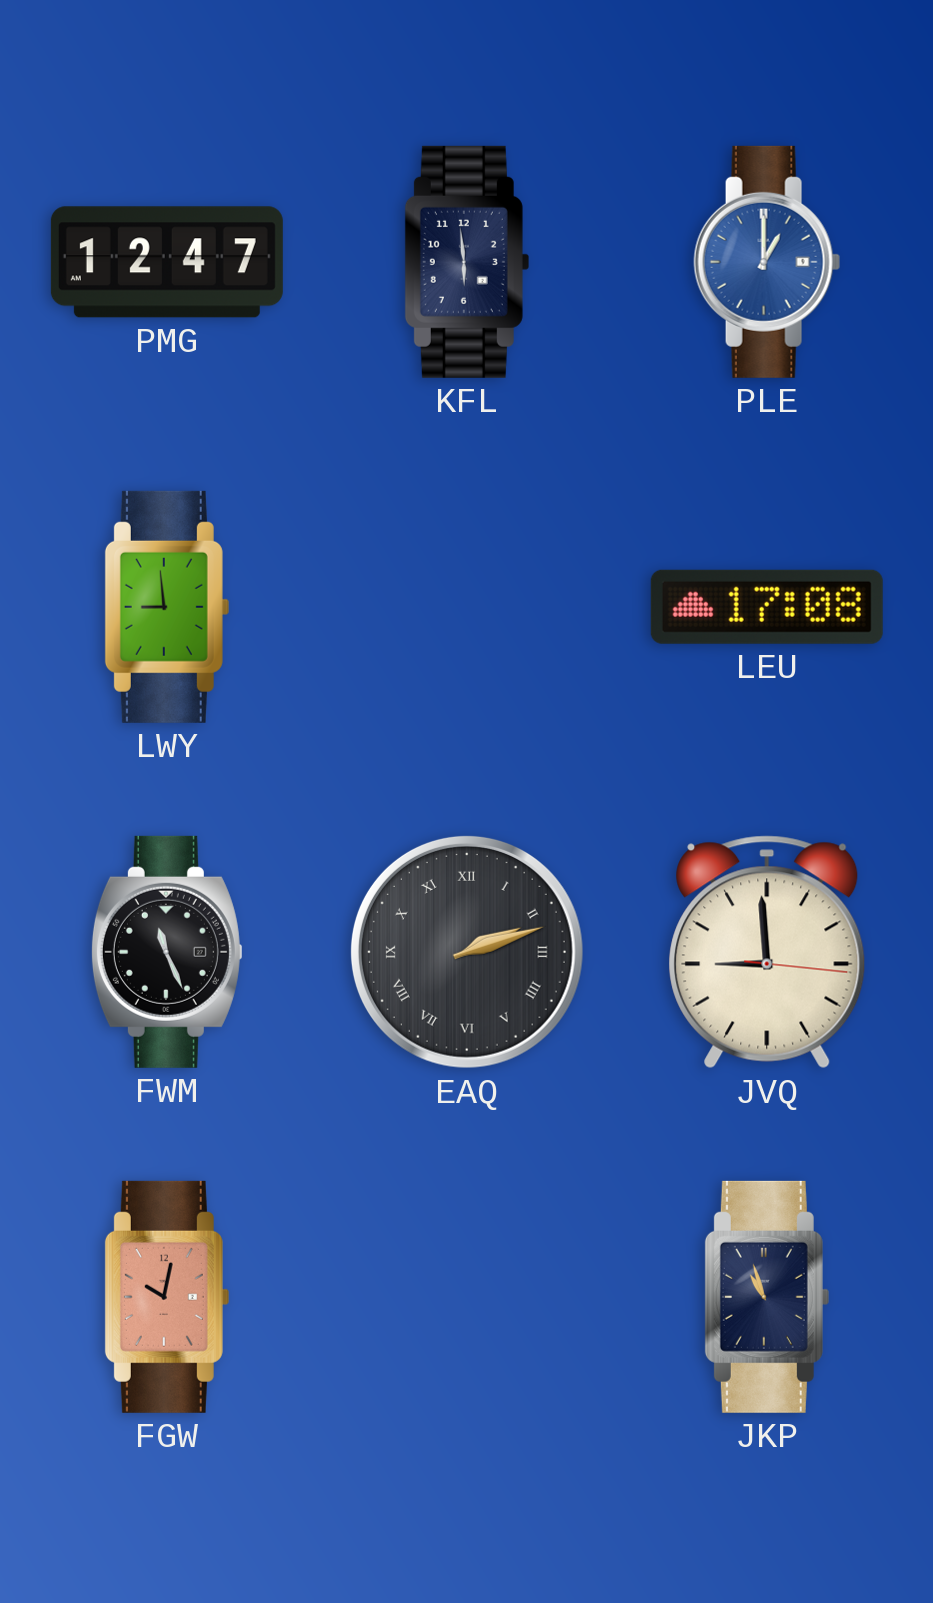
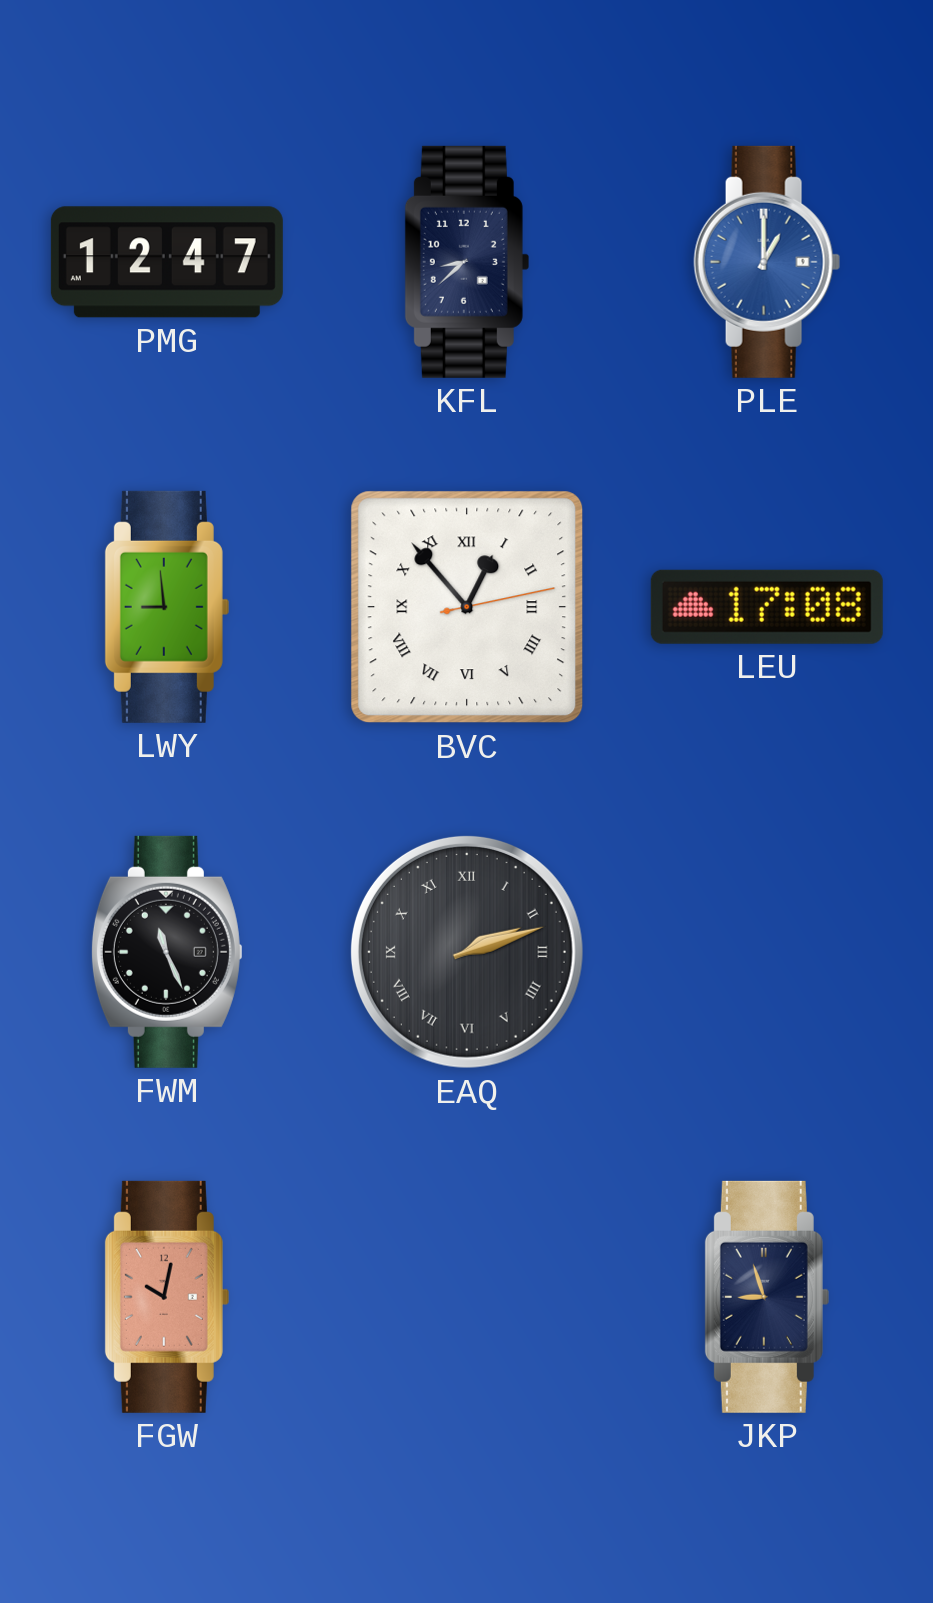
KFL: 5:59 -> 8:38 (467, 262)
BVC: none -> 12:53 (467, 607)
JVQ: 8:59 -> none (767, 952)
JKP: 10:57 -> 8:57 (767, 1297)
